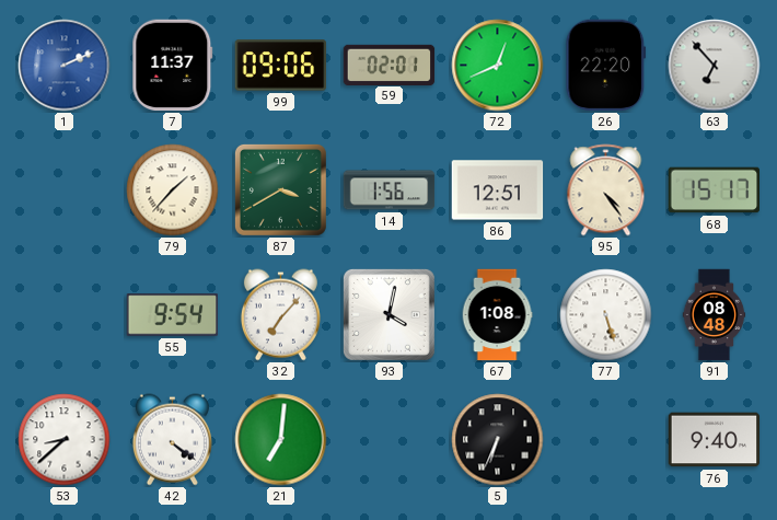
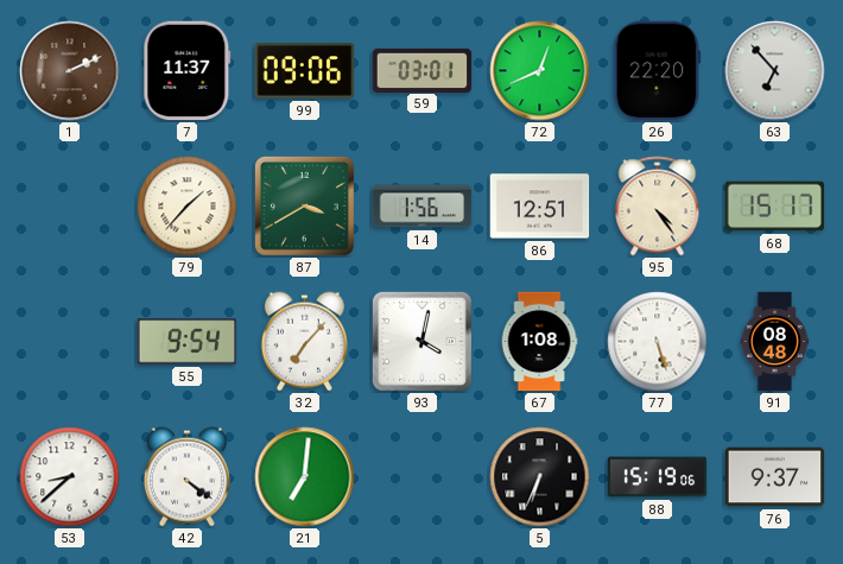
1 dial: blue -> brown (70, 71)
59: 02:01 -> 03:01 (423, 70)
88: none -> 15:19 (658, 477)
76: 9:40 -> 9:37 (775, 477)
